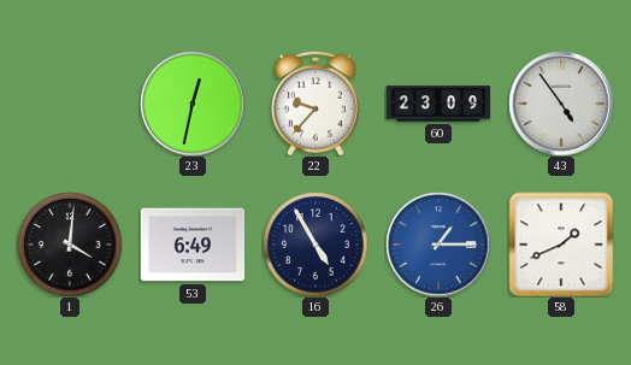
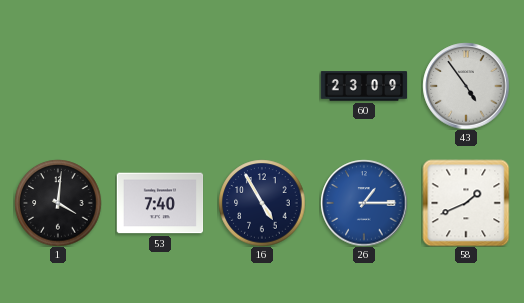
23: 12:32 -> none (193, 104)
22: 9:37 -> none (315, 104)
53: 6:49 -> 7:40 (160, 203)
